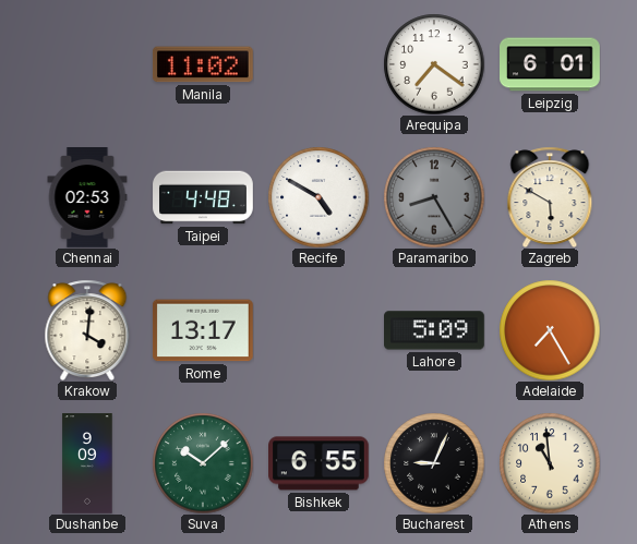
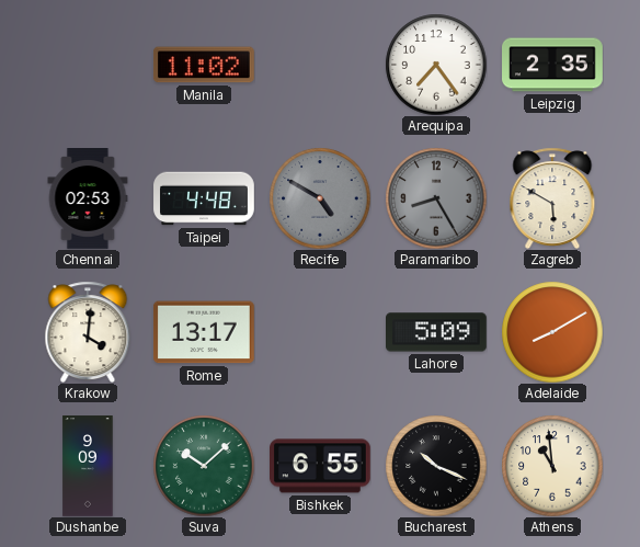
Arequipa: 7:21 -> 7:24 (436, 65)
Leipzig: 6:01 -> 2:35 (553, 65)
Recife dial: white -> grey (320, 198)
Adelaide: 7:25 -> 8:10 (552, 332)
Bucharest: 9:04 -> 10:19 (436, 466)
